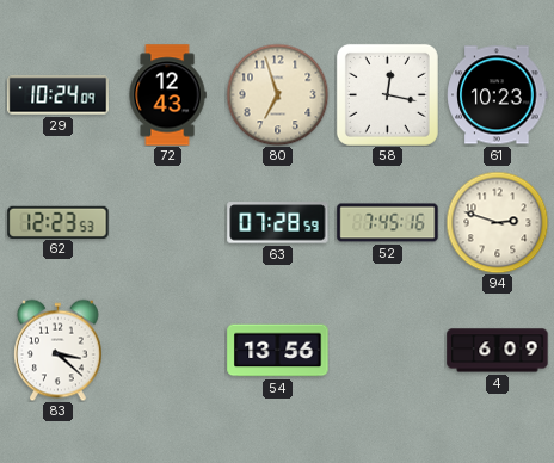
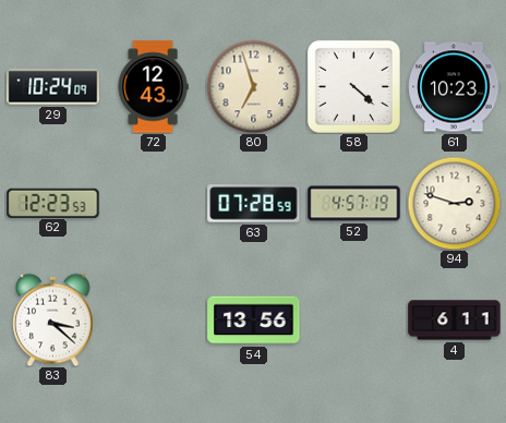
58: 12:17 -> 4:22 (353, 86)
52: 7:45 -> 4:57 (354, 204)
4: 6:09 -> 6:11 (455, 321)
